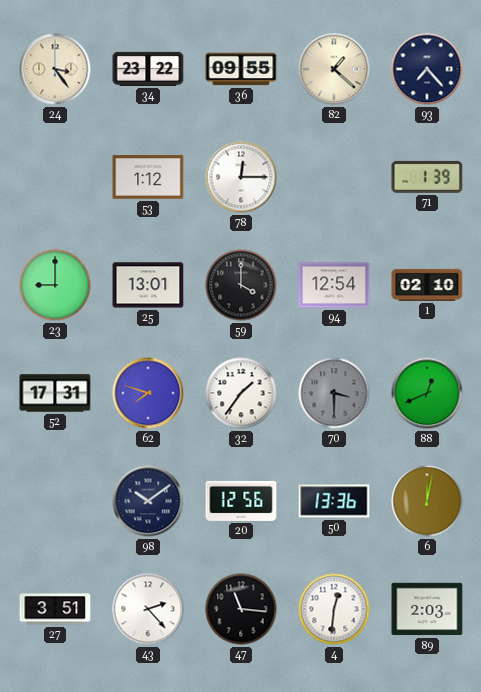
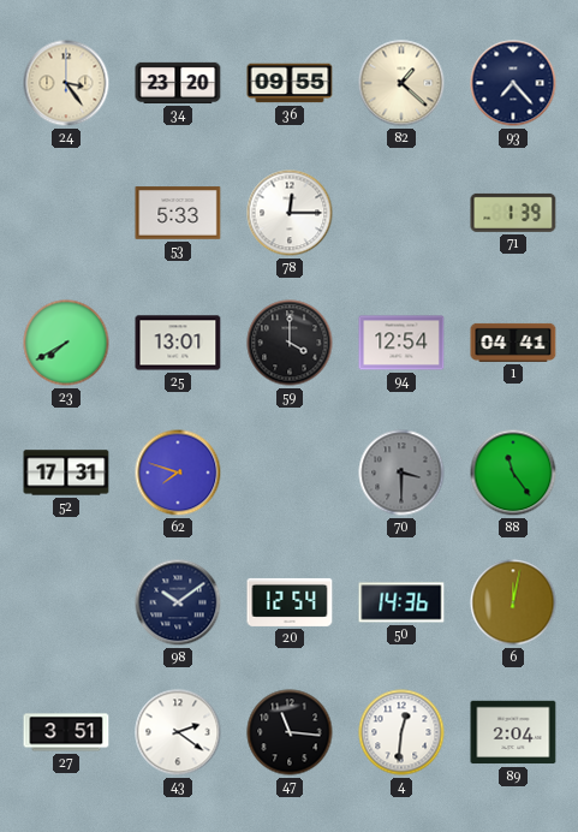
34: 23:22 -> 23:20 (178, 83)
53: 1:12 -> 5:33 (178, 213)
23: 9:00 -> 7:40 (66, 343)
1: 02:10 -> 04:41 (513, 343)
32: 1:36 -> none (241, 393)
88: 12:41 -> 11:24 (513, 473)
20: 12:56 -> 12:54 (290, 602)
50: 13:36 -> 14:36 (401, 602)
43: 2:23 -> 2:21 (178, 732)
89: 2:03 -> 2:04 (513, 732)
